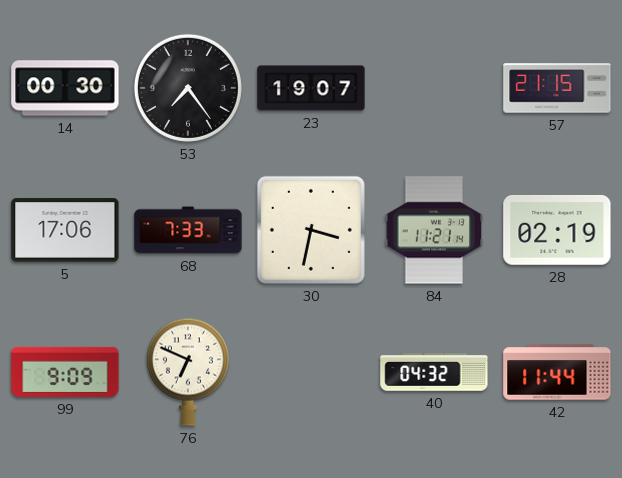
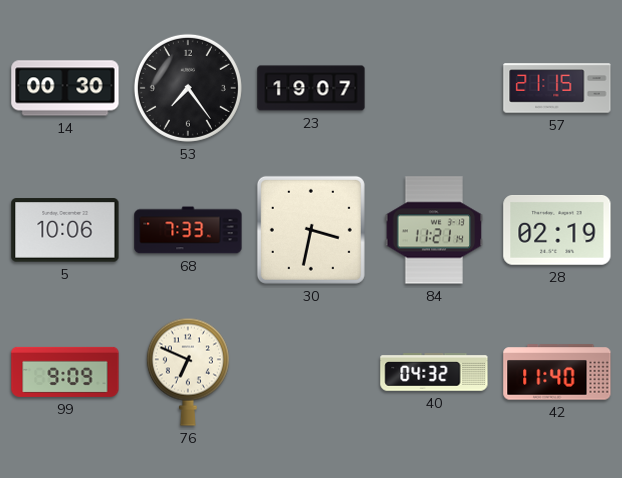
5: 17:06 -> 10:06 (65, 230)
42: 11:44 -> 11:40 (557, 372)
